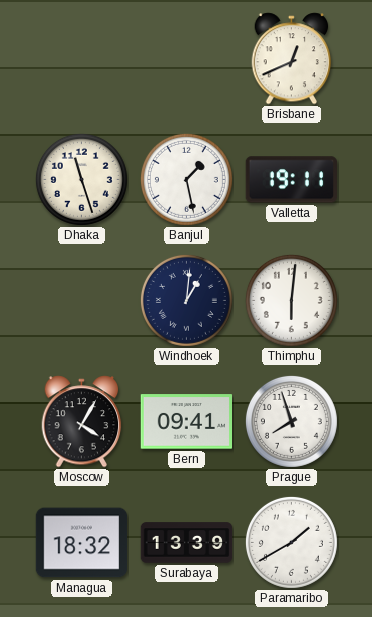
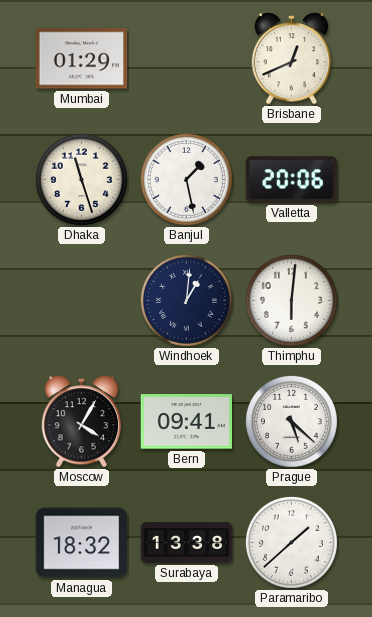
Mumbai: none -> 01:29 (82, 59)
Valletta: 19:11 -> 20:06 (291, 180)
Prague: 7:57 -> 5:22 (291, 421)
Surabaya: 13:39 -> 13:38 (187, 543)
Paramaribo: 1:40 -> 1:38 (291, 542)
